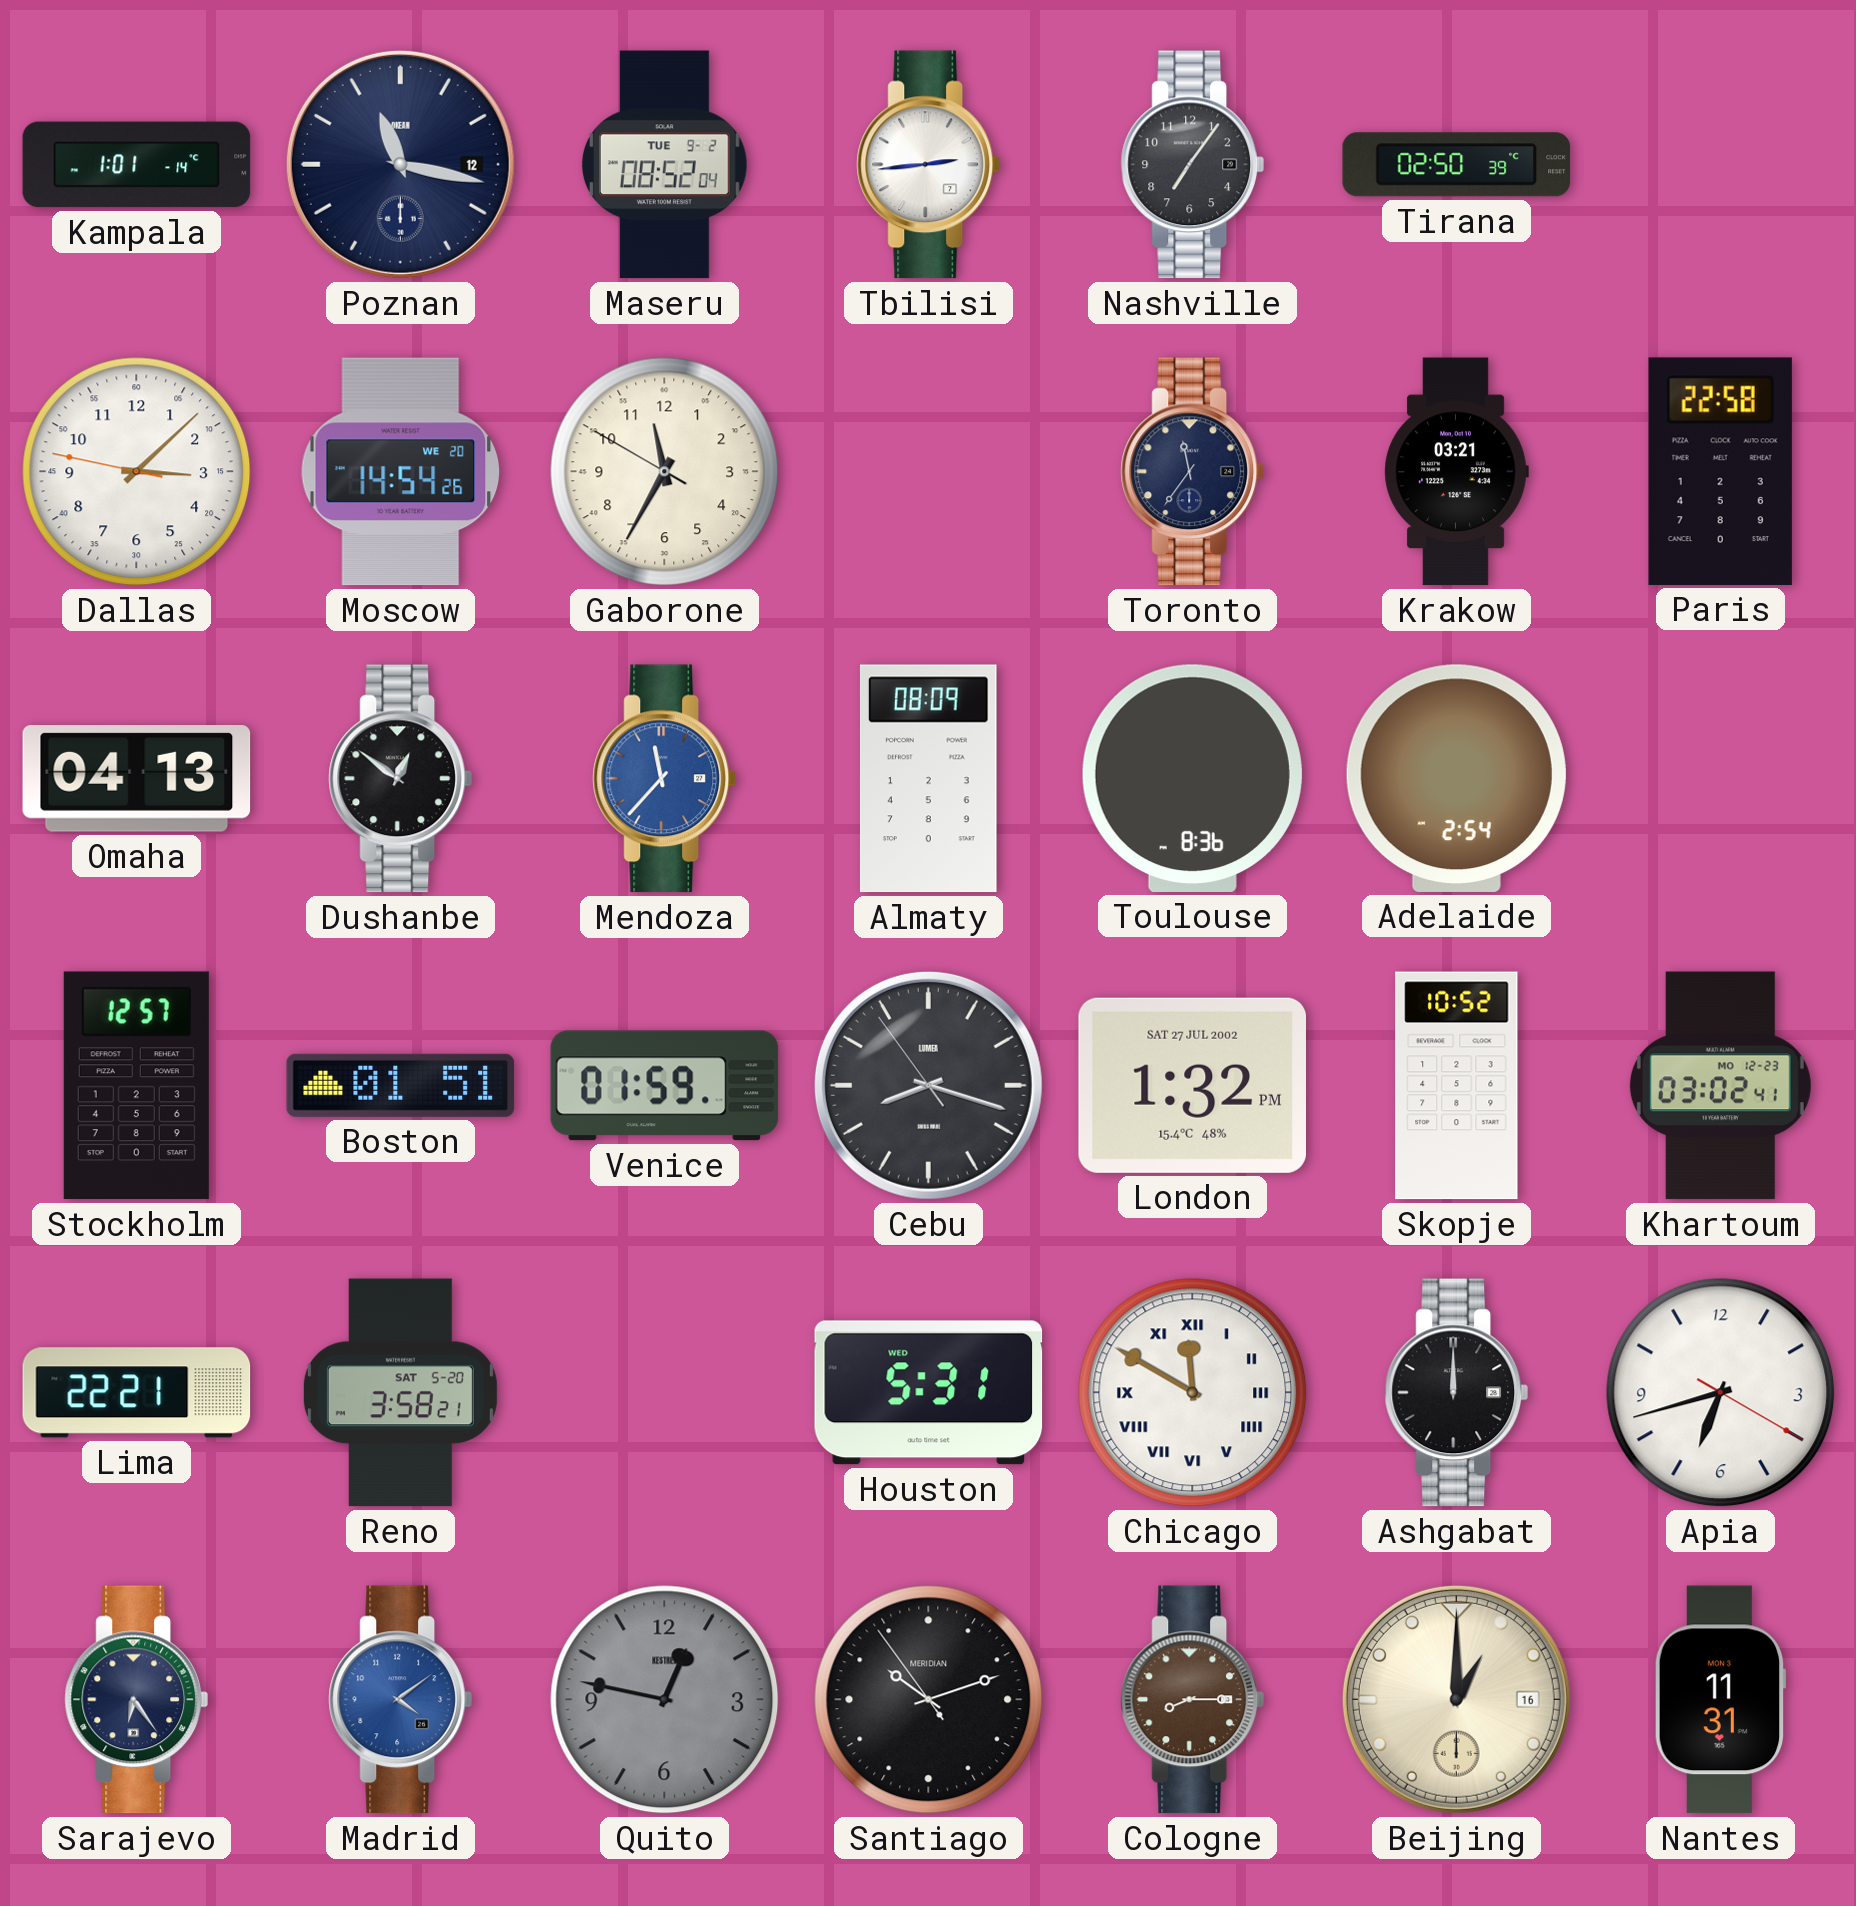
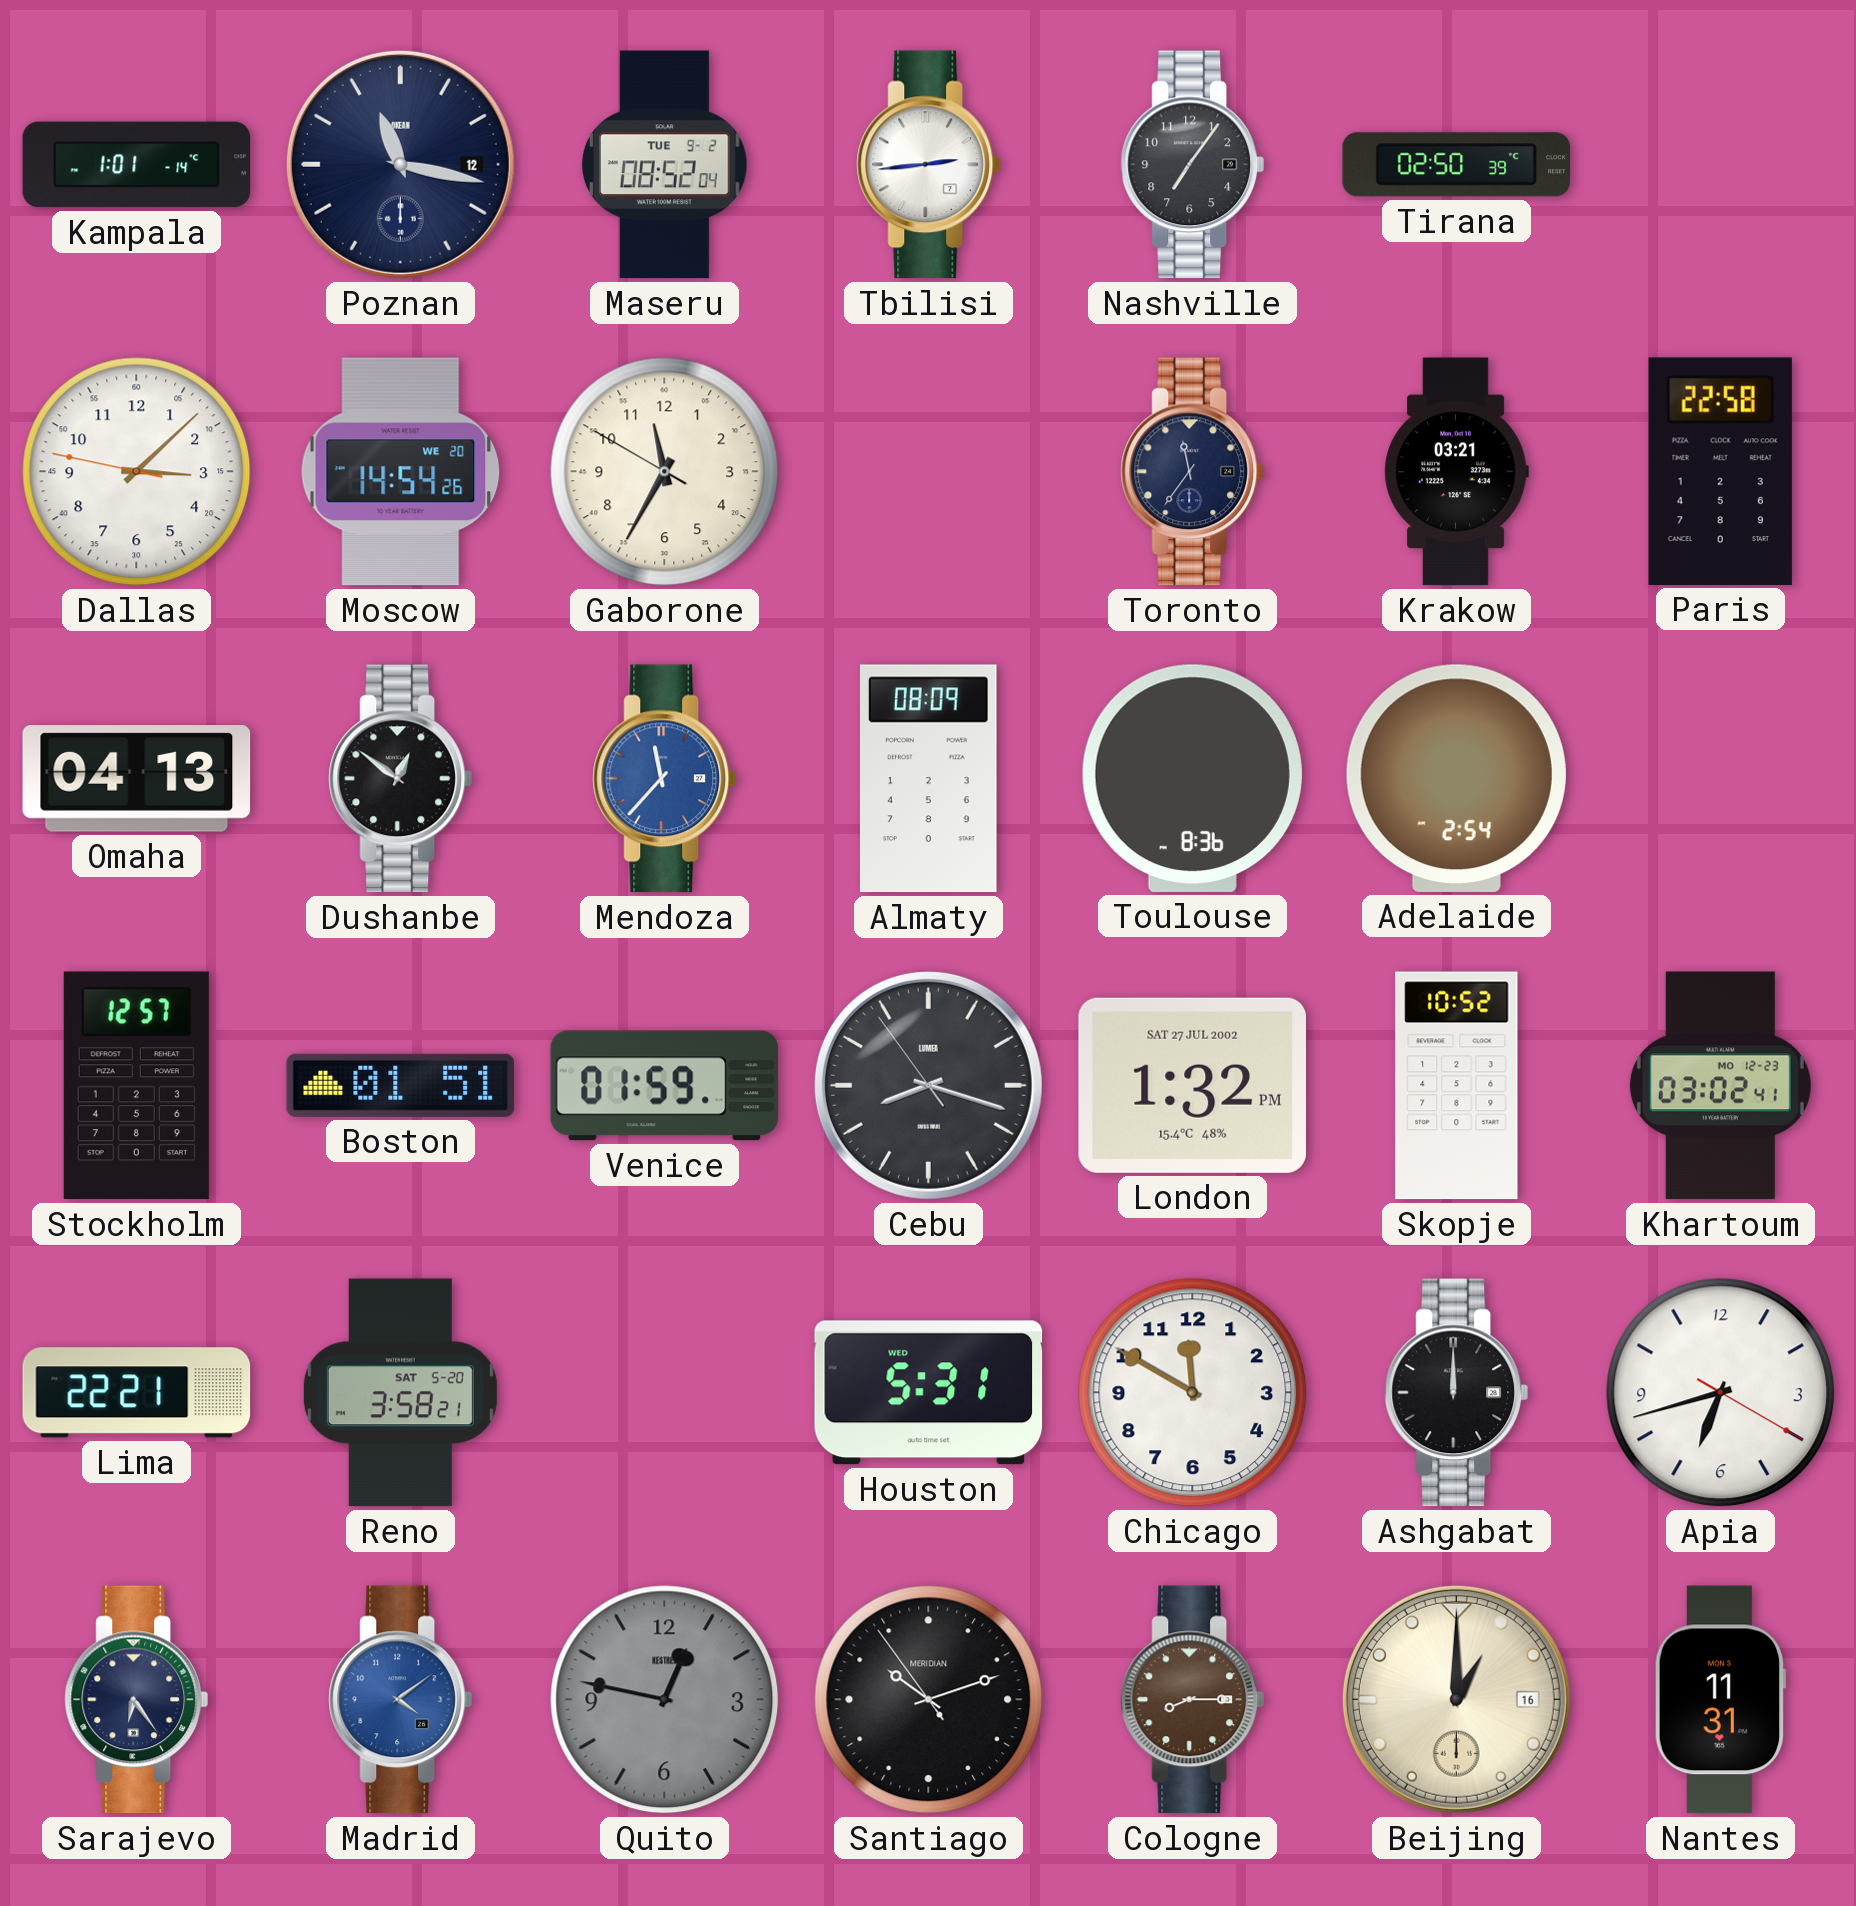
Chicago numerals: Roman -> Arabic (1193, 1393)
